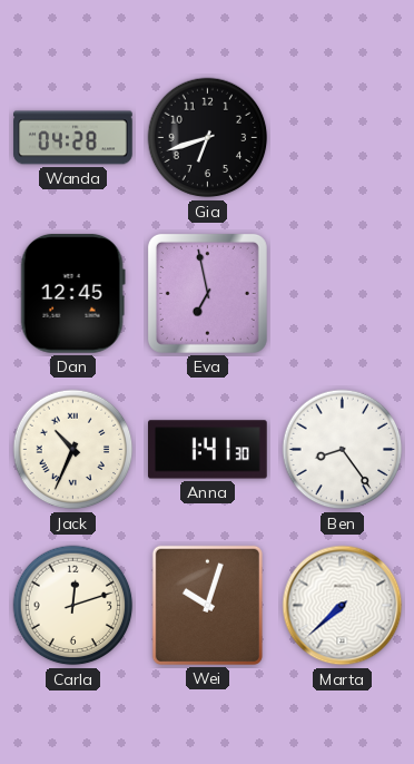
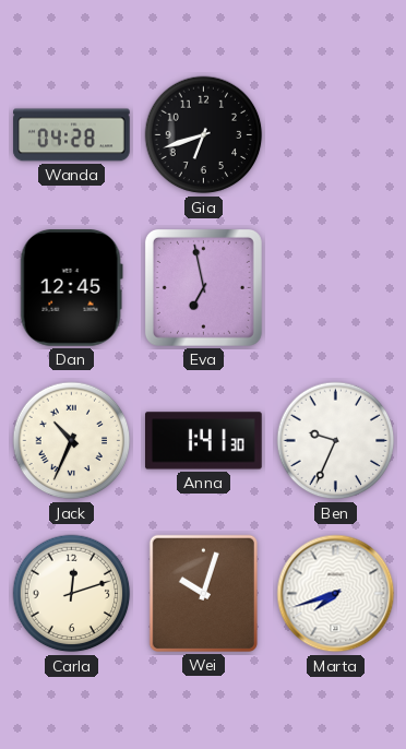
Ben: 8:24 -> 9:34 (336, 441)
Marta: 7:38 -> 7:42 (336, 594)
